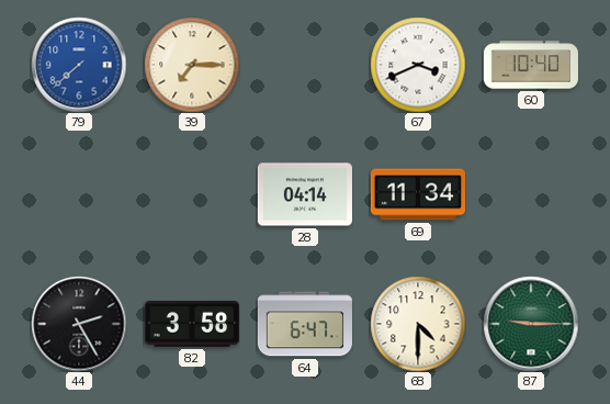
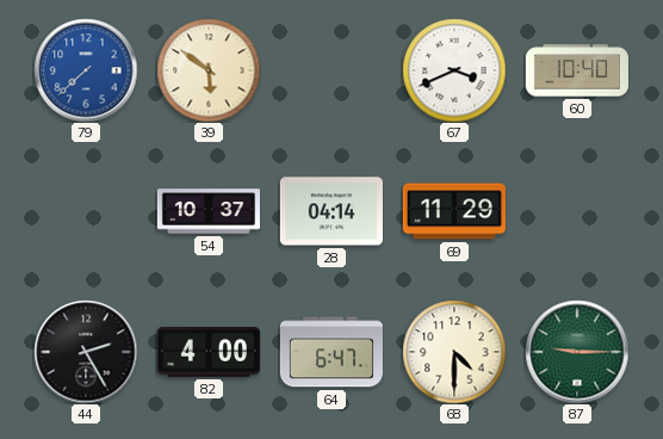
39: 7:15 -> 5:51 (209, 70)
54: none -> 10:37 (207, 211)
69: 11:34 -> 11:29 (453, 211)
82: 3:58 -> 4:00 (209, 352)
